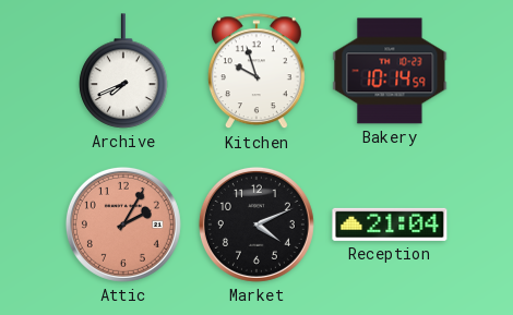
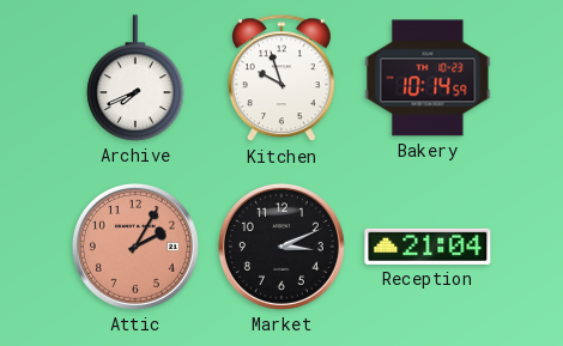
Market: 4:11 -> 3:11 (281, 247)
